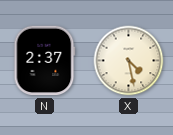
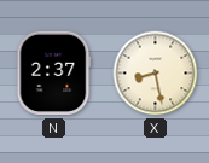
X: 4:28 -> 8:28 (156, 74)
